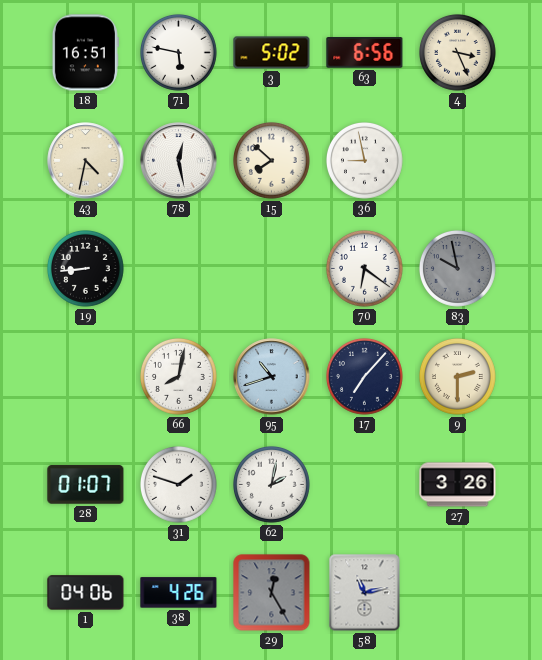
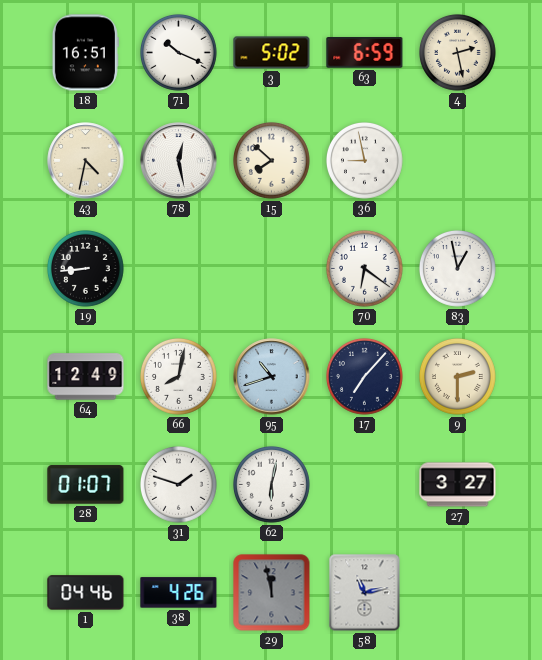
71: 5:47 -> 10:19 (179, 53)
63: 6:56 -> 6:59 (365, 53)
4: 3:26 -> 2:28 (458, 53)
83: 9:58 -> 12:58 (458, 269)
83 dial: grey -> white (458, 269)
64: none -> 12:49 (86, 377)
62: 2:02 -> 6:02 (272, 485)
27: 3:26 -> 3:27 (458, 485)
1: 04:06 -> 04:46 (86, 593)
29: 12:25 -> 11:58 (272, 593)
